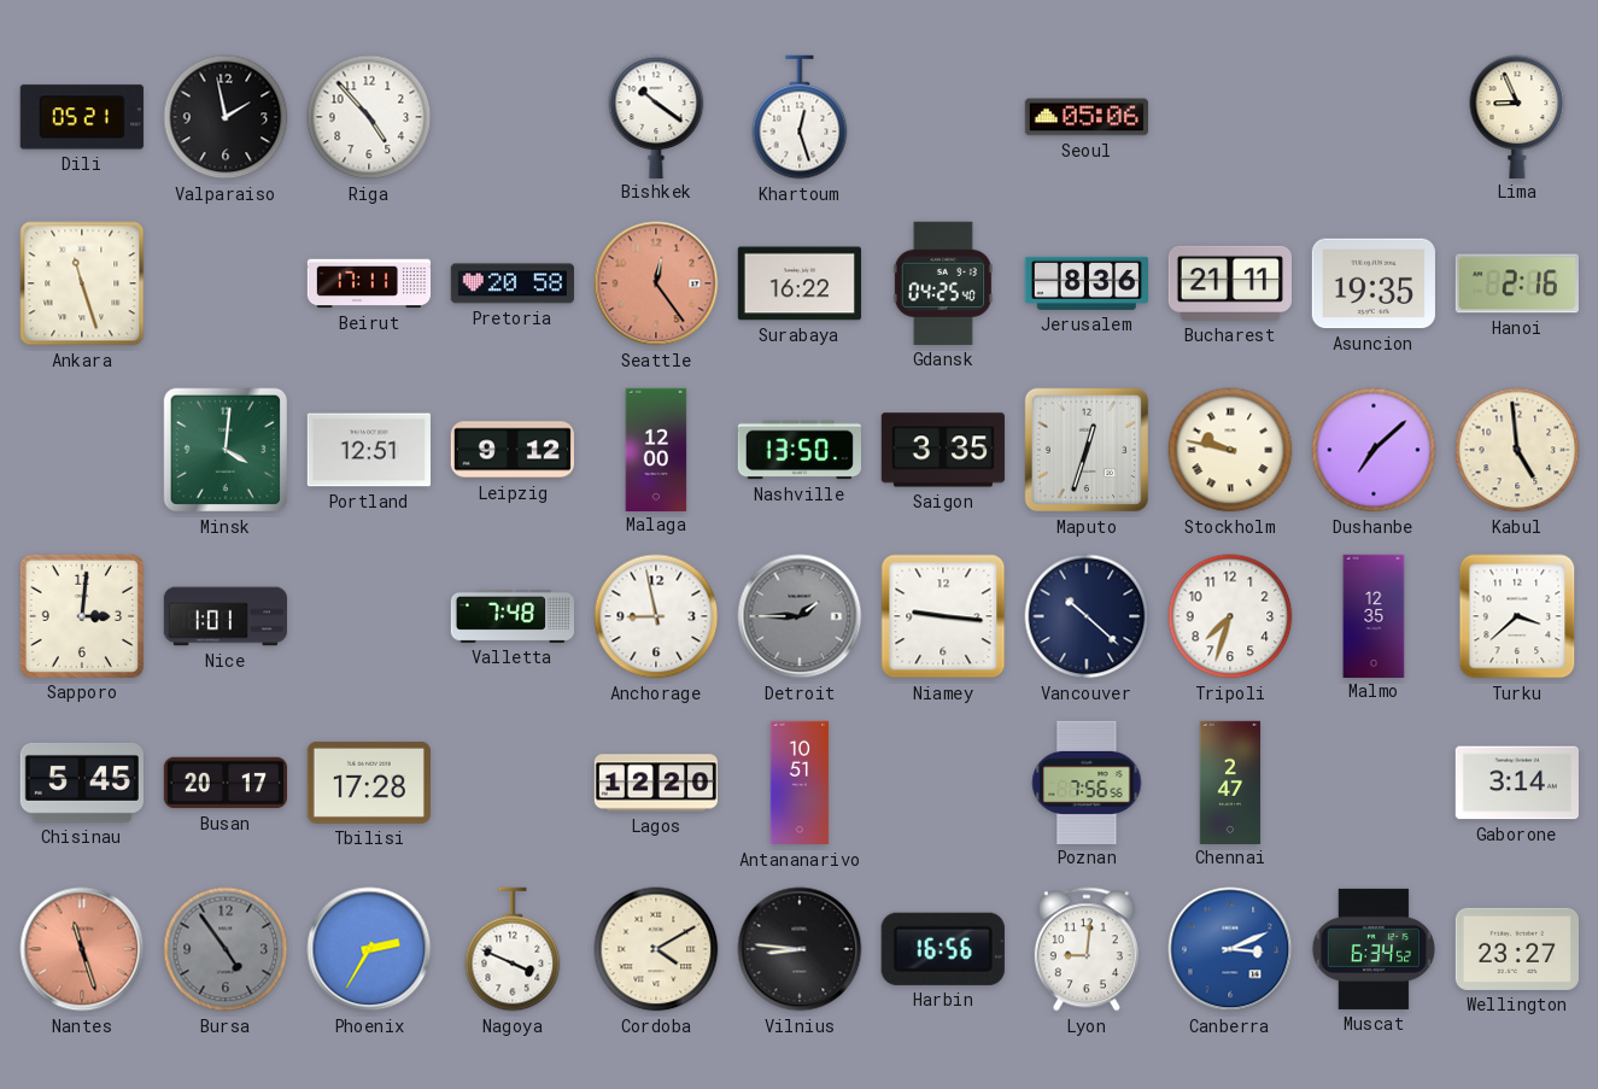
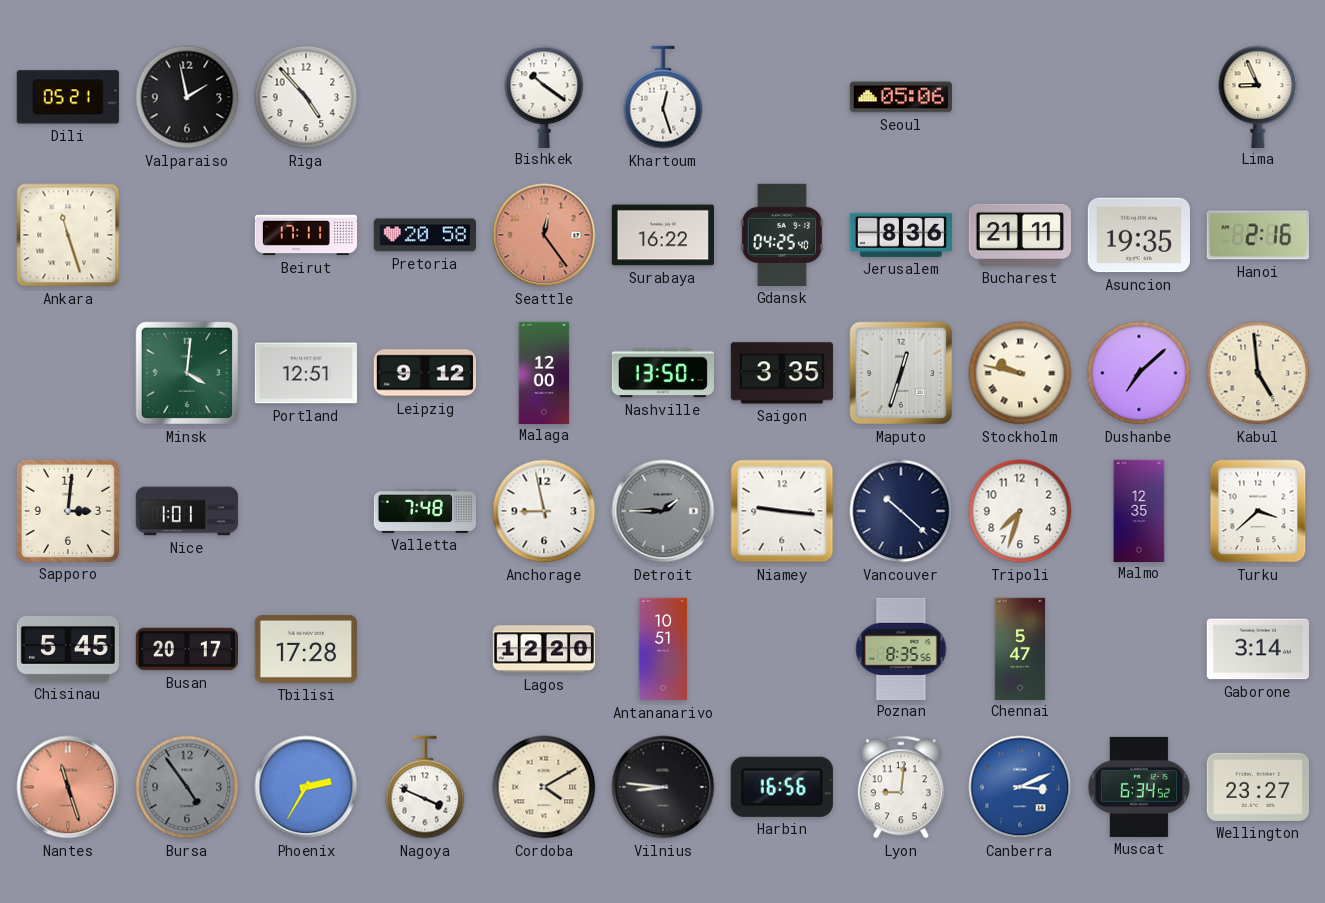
Poznan: 7:56 -> 8:35 (901, 648)
Chennai: 2:47 -> 5:47 (1020, 648)
